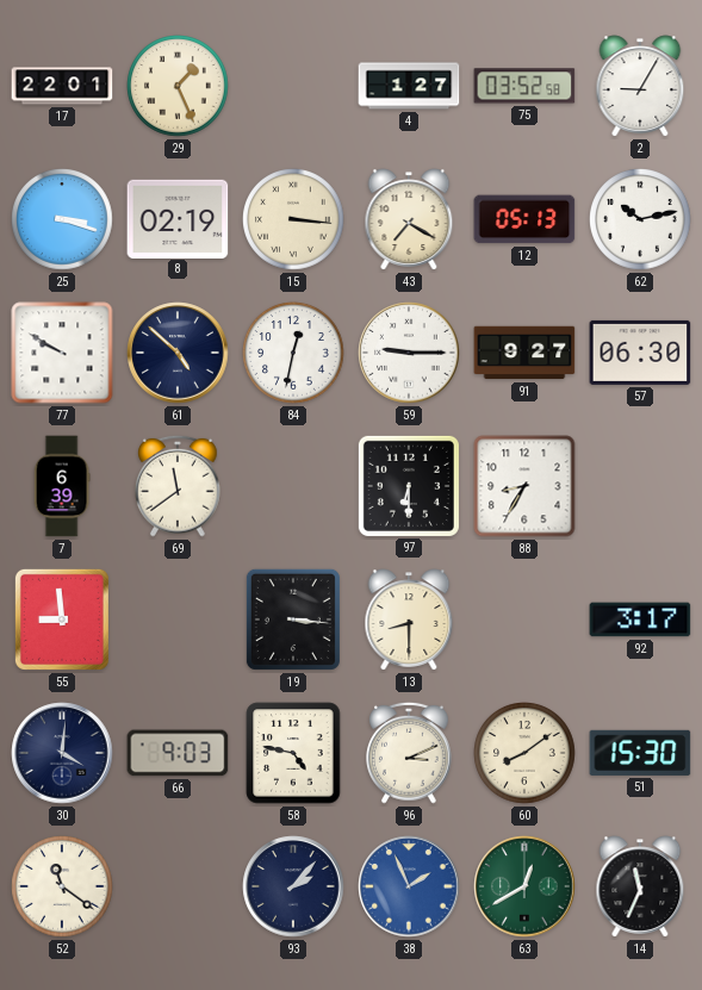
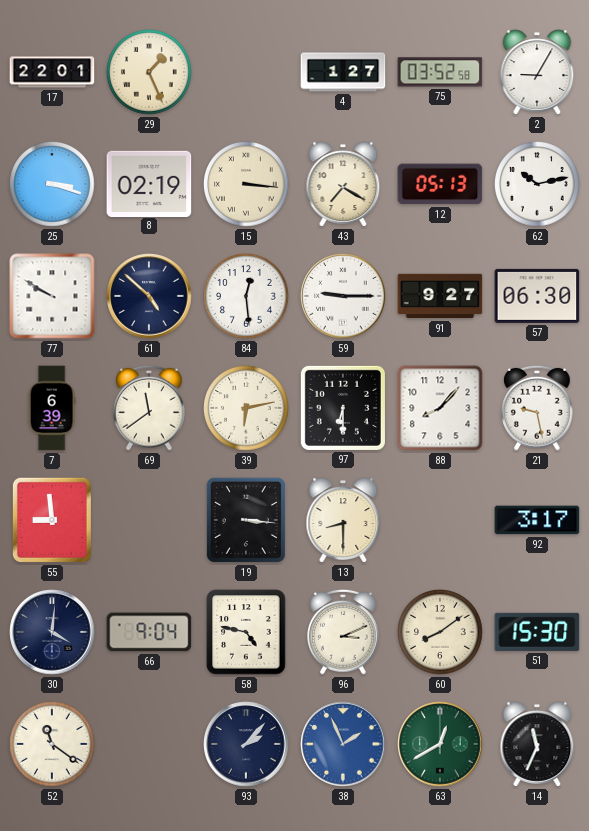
84: 12:32 -> 12:29 (246, 296)
39: none -> 6:13 (246, 408)
88: 8:35 -> 8:07 (440, 408)
21: none -> 9:28 (538, 408)
66: 9:03 -> 9:04 (149, 632)
